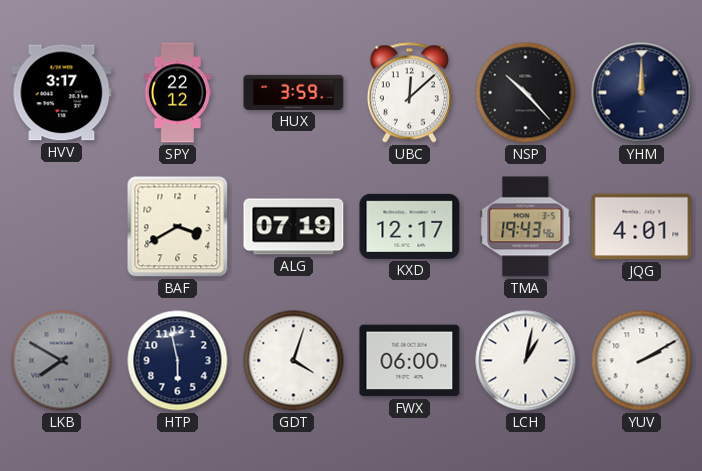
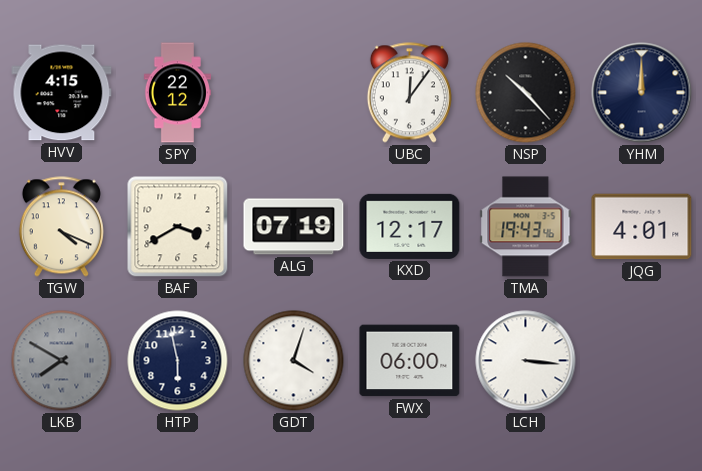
HVV: 3:17 -> 4:15 (62, 93)
HUX: 3:59 -> none (294, 92)
UBC: 12:08 -> 12:06 (409, 93)
TGW: none -> 4:19 (61, 227)
LCH: 1:02 -> 3:16 (526, 361)
YUV: 2:10 -> none (642, 361)
